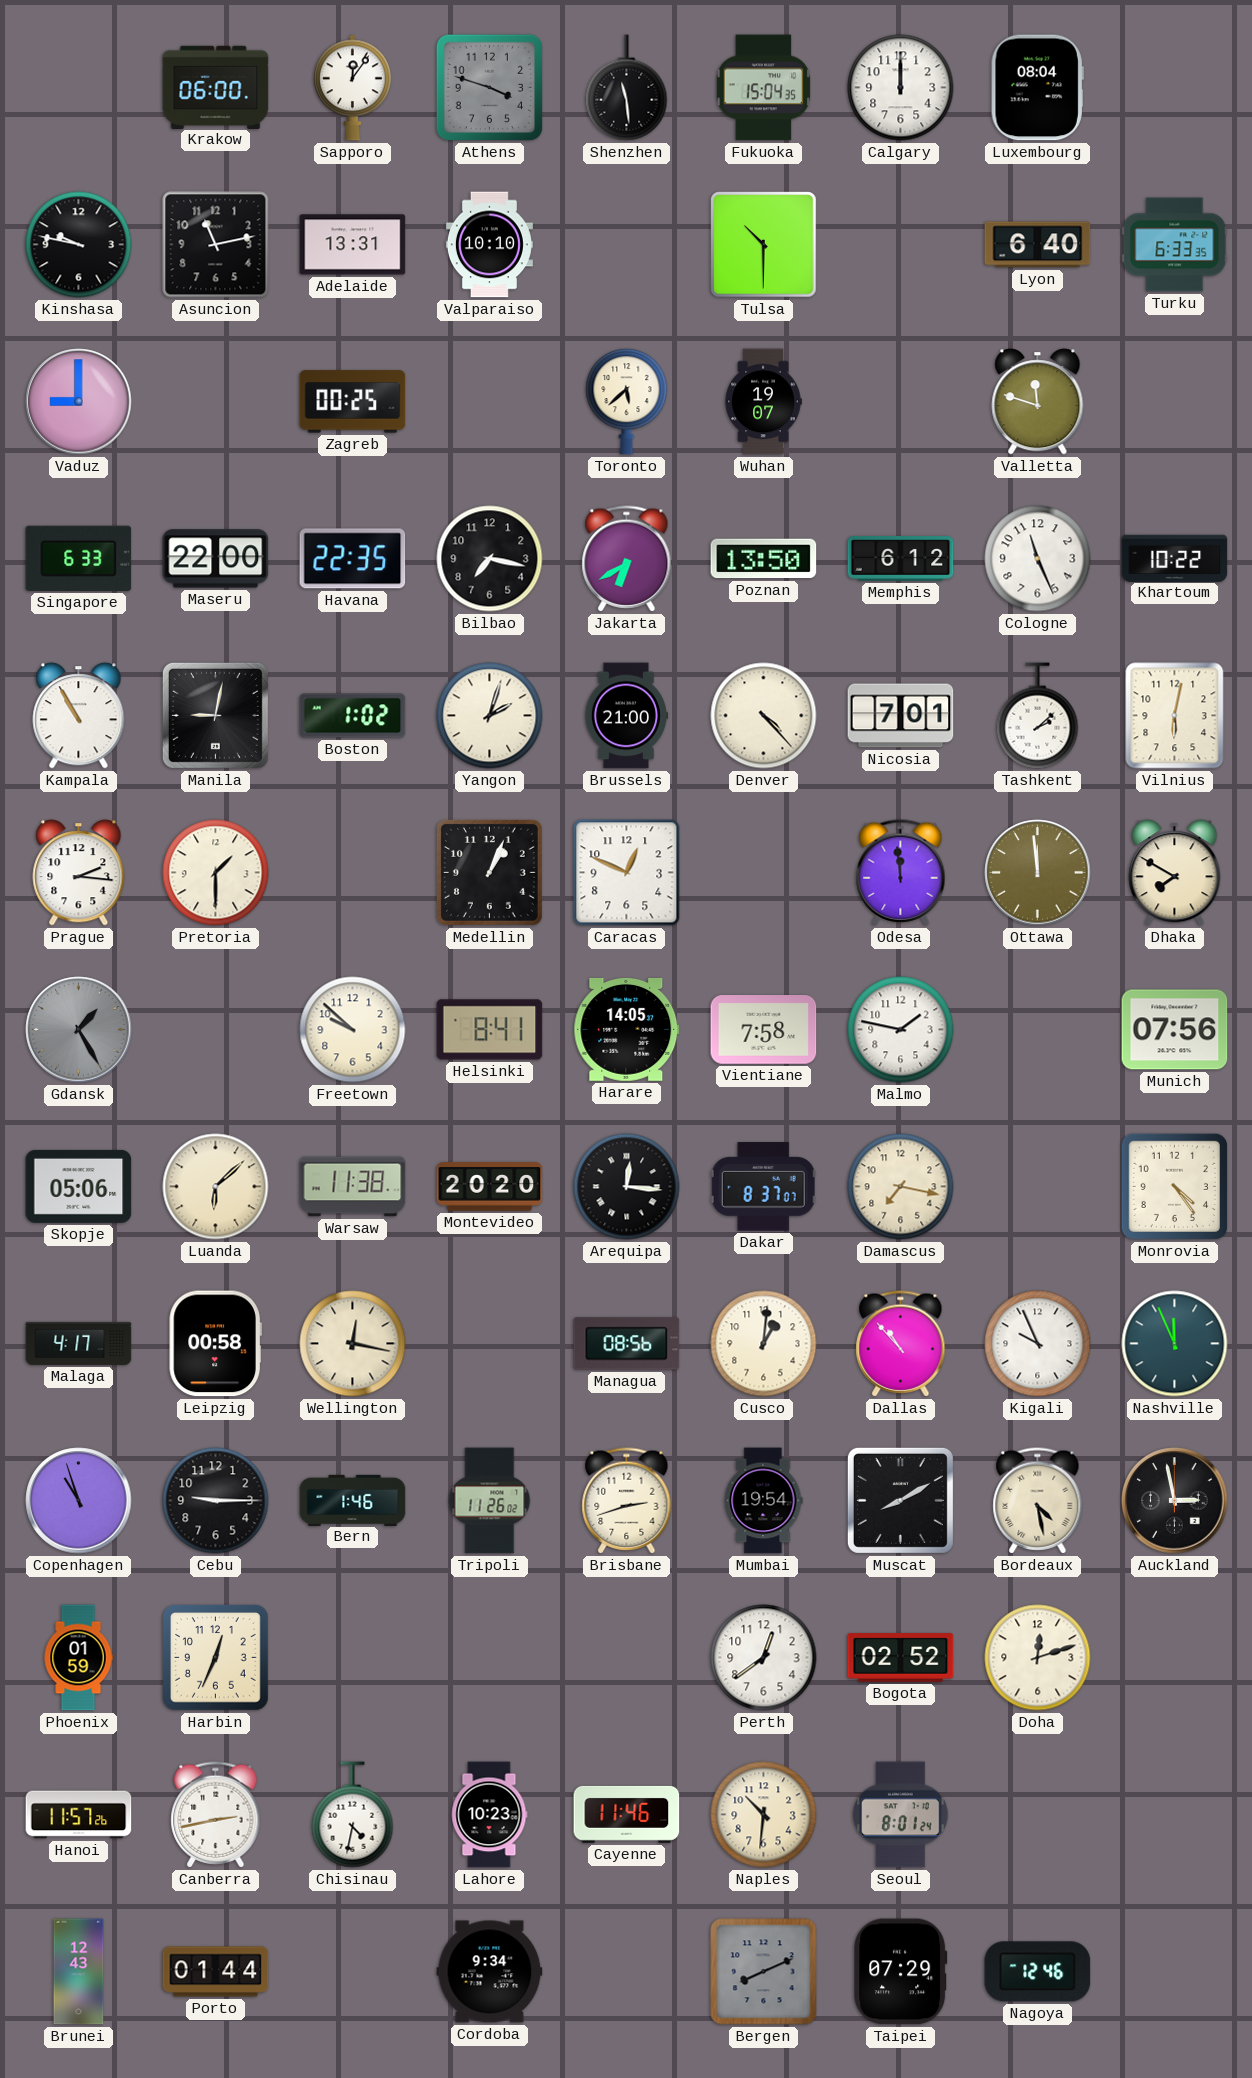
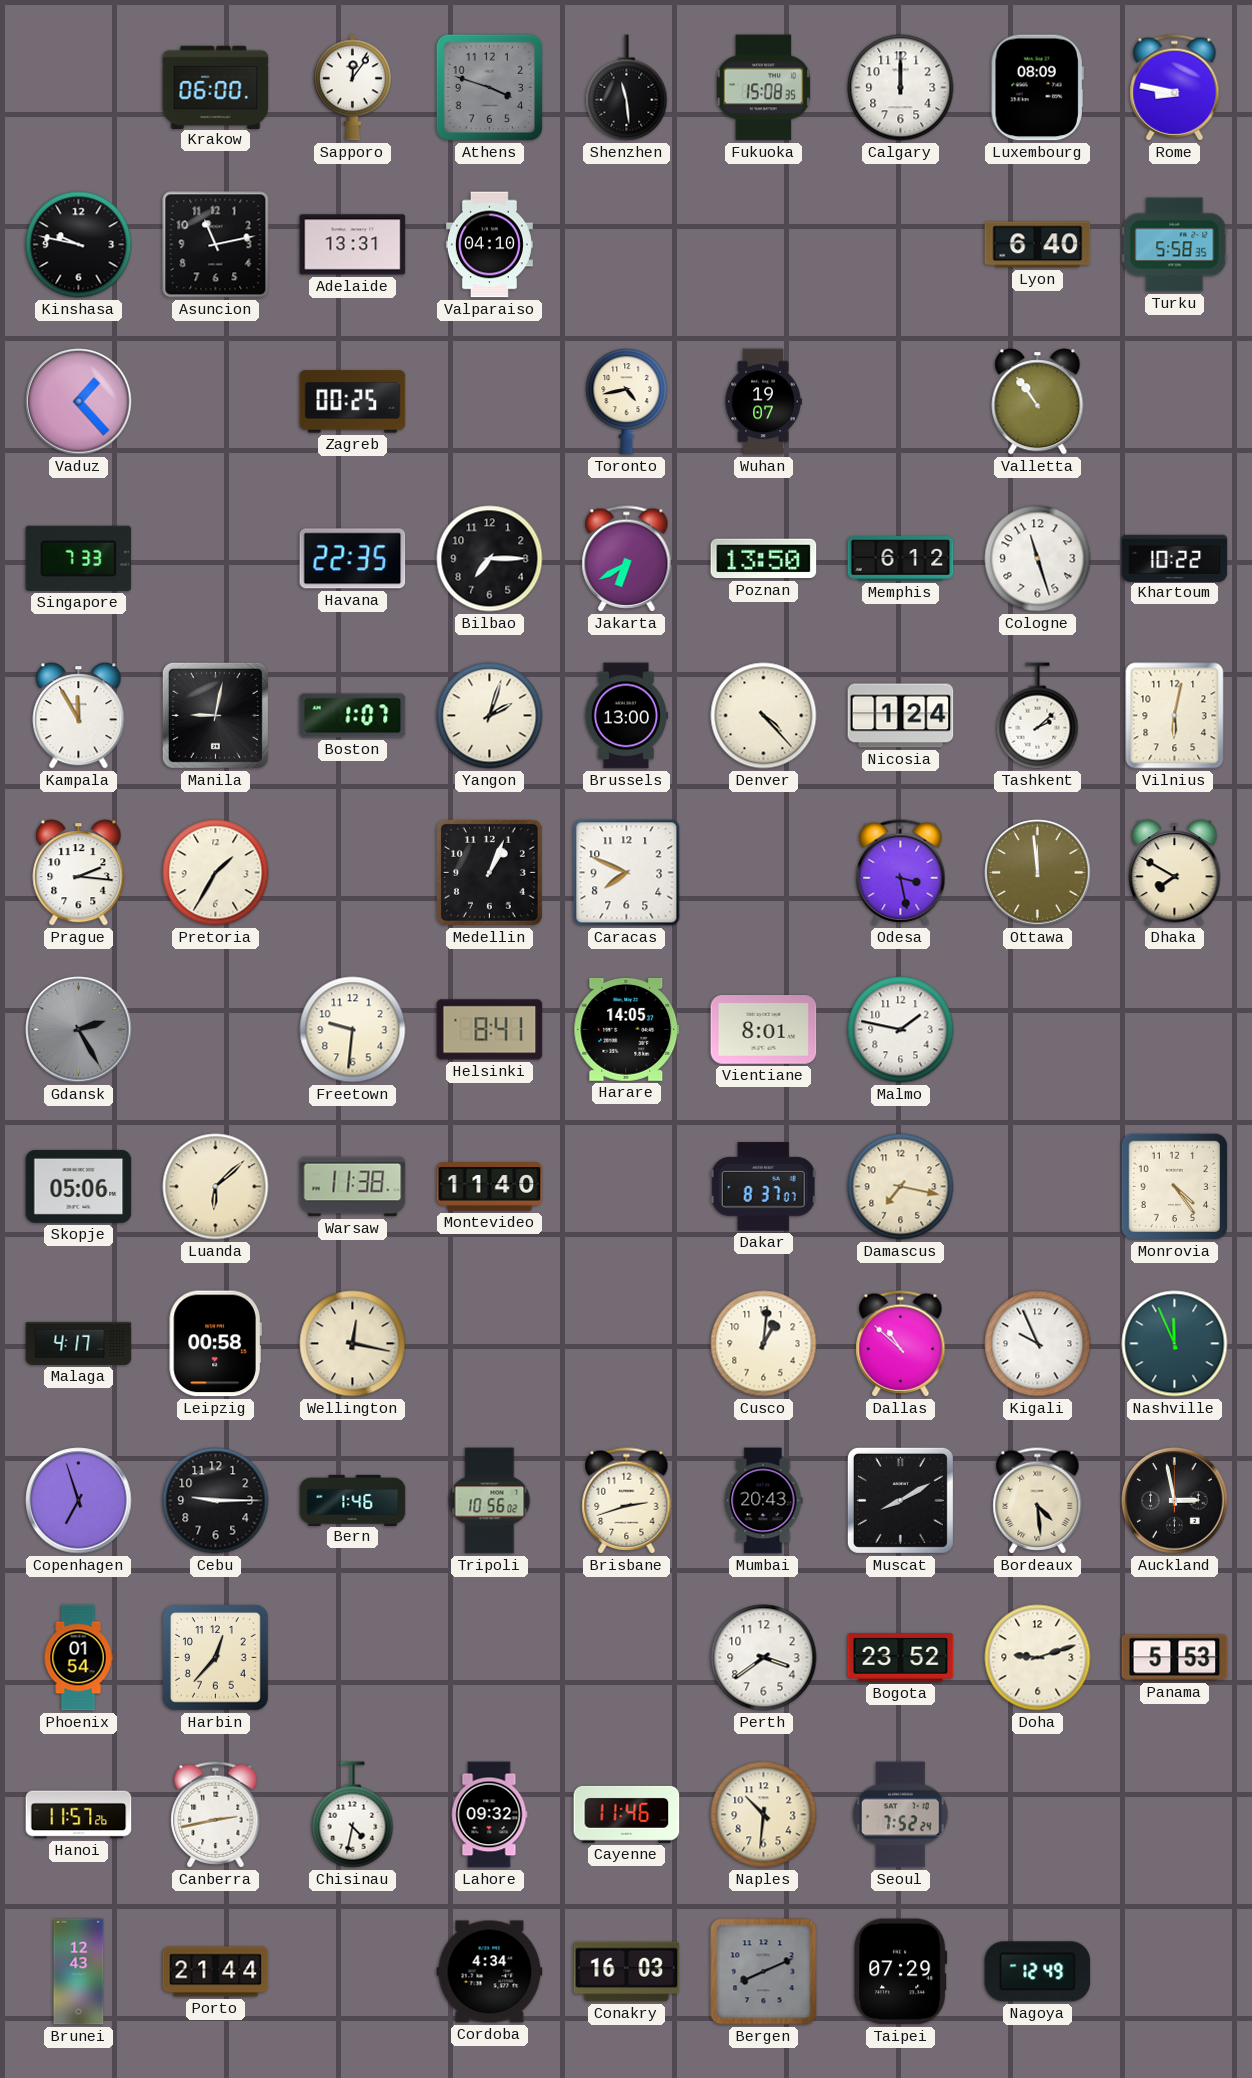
Fukuoka: 15:04 -> 15:08 (764, 88)
Luxembourg: 08:04 -> 08:09 (1037, 88)
Rome: none -> 8:47 (1175, 88)
Valparaiso: 10:10 -> 04:10 (489, 245)
Tulsa: 10:30 -> none (764, 245)
Turku: 6:33 -> 5:58 (1175, 245)
Vaduz: 9:00 -> 1:23 (79, 402)
Toronto: 5:38 -> 4:43 (627, 402)
Valletta: 11:48 -> 10:54 (1038, 402)
Singapore: 6:33 -> 7:33 (79, 558)
Maseru: 22:00 -> none (216, 559)
Bilbao: 7:17 -> 7:15 (490, 559)
Cologne: 11:26 -> 11:27 (1038, 559)
Kampala: 10:55 -> 11:55 (79, 716)
Boston: 1:02 -> 1:07 (353, 716)
Brussels: 21:00 -> 13:00 (625, 716)
Nicosia: 7:01 -> 1:24 (901, 716)
Pretoria: 1:30 -> 1:35 (216, 873)
Caracas: 12:49 -> 7:49 (627, 873)
Odesa: 11:59 -> 3:28 (901, 873)
Gdansk: 1:25 -> 2:25 (79, 1030)
Freetown: 9:52 -> 9:31 (353, 1030)
Vientiane: 7:58 -> 8:01 (764, 1030)
Munich: 07:56 -> none (1175, 1030)
Montevideo: 20:20 -> 11:40 (490, 1187)
Arequipa: 12:16 -> none (627, 1187)
Managua: 08:56 -> none (627, 1344)
Dallas: 10:53 -> 10:52 (901, 1344)
Copenhagen: 10:57 -> 6:57 (79, 1501)
Tripoli: 11:26 -> 10:56 (490, 1501)
Mumbai: 19:54 -> 20:43 (764, 1501)
Bordeaux: 4:28 -> 4:29 (1038, 1501)
Phoenix: 01:59 -> 01:54 (78, 1658)
Harbin: 12:34 -> 12:37 (216, 1658)
Perth: 12:39 -> 3:39 (764, 1658)
Bogota: 02:52 -> 23:52 (901, 1658)
Doha: 12:12 -> 9:12 (1038, 1658)
Panama: none -> 5:53 (1175, 1658)
Lahore: 10:23 -> 09:32 (489, 1815)
Seoul: 8:01 -> 7:52 (901, 1815)
Porto: 01:44 -> 21:44 (216, 1972)
Cordoba: 9:34 -> 4:34 (490, 1972)
Conakry: none -> 16:03 (627, 1972)
Nagoya: 12:46 -> 12:49 (1038, 1972)
